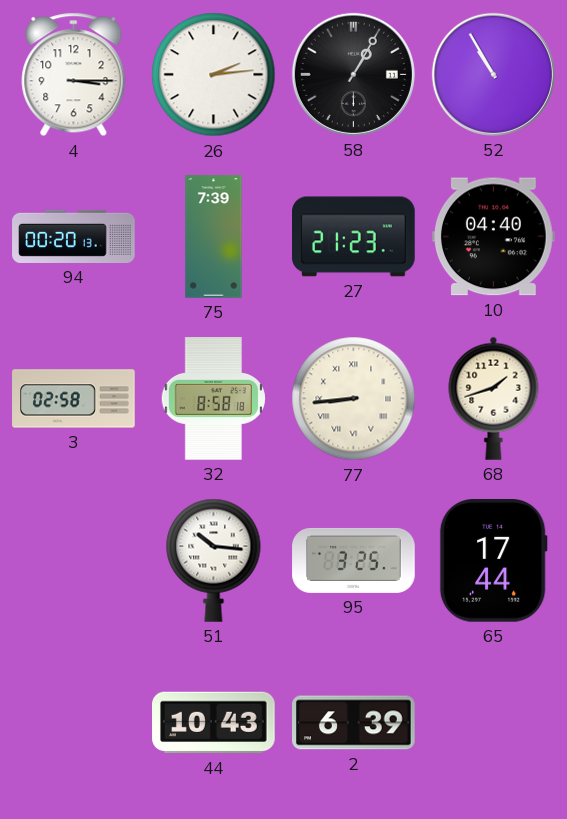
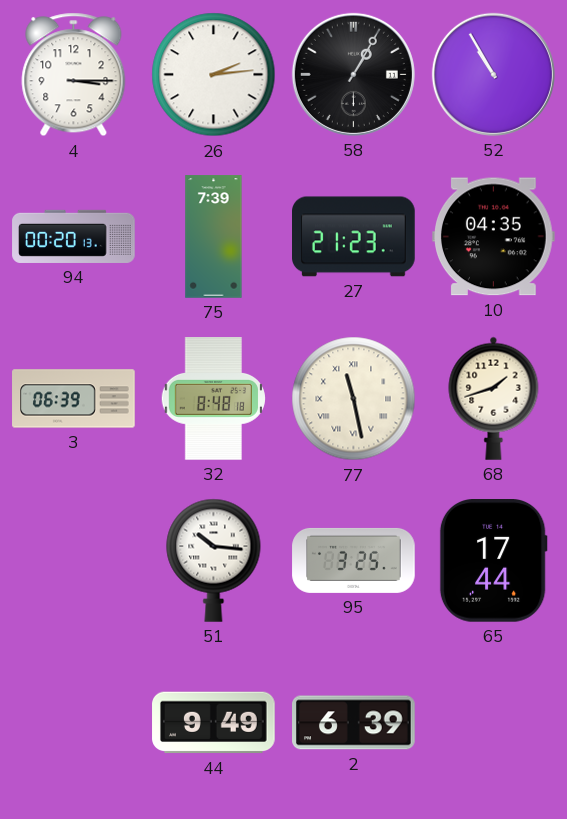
10: 04:40 -> 04:35 (494, 237)
3: 02:58 -> 06:39 (74, 399)
32: 8:58 -> 8:48 (213, 399)
77: 8:44 -> 11:28 (354, 399)
44: 10:43 -> 9:49 (214, 723)
